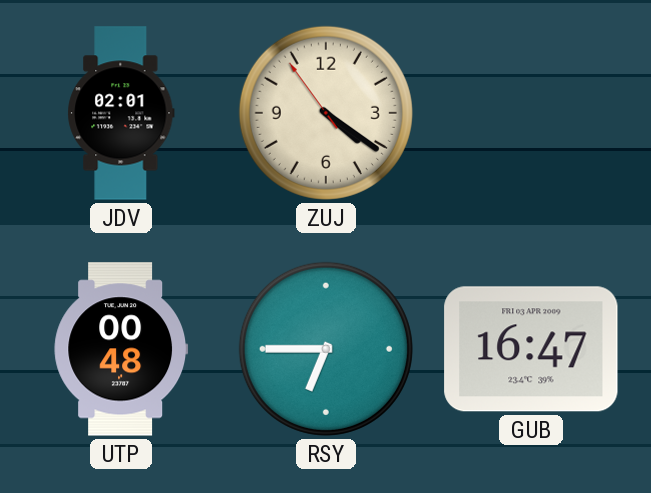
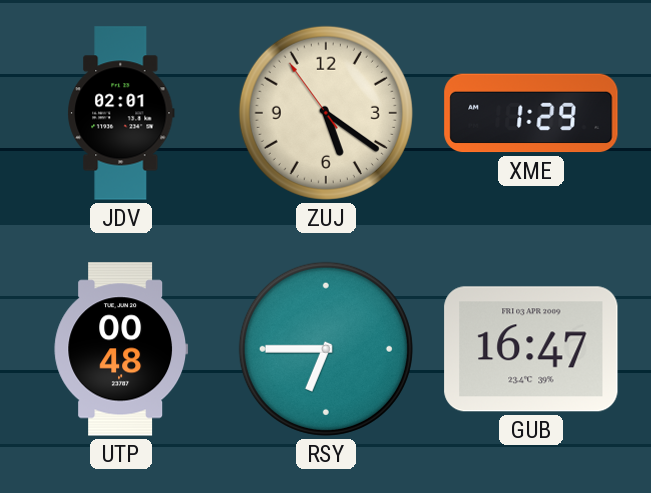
ZUJ: 4:20 -> 5:20 (326, 113)
XME: none -> 1:29 (531, 113)
